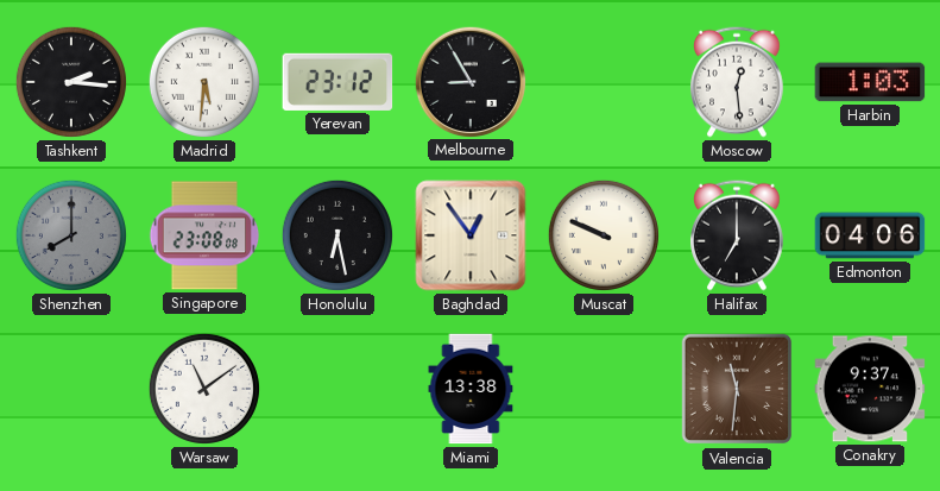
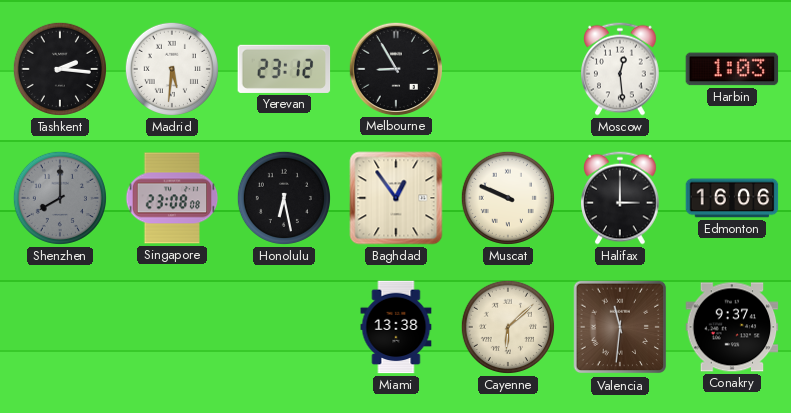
Halifax: 7:00 -> 3:00 (621, 198)
Edmonton: 04:06 -> 16:06 (732, 198)
Warsaw: 11:09 -> none (204, 389)
Cayenne: none -> 6:08 (508, 327)
